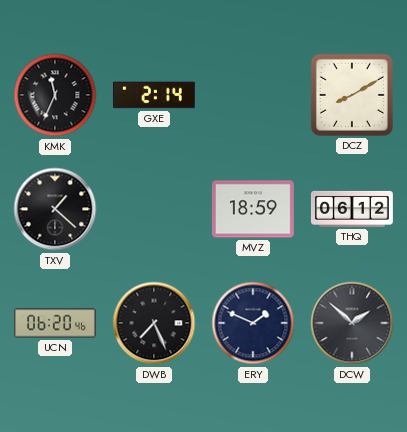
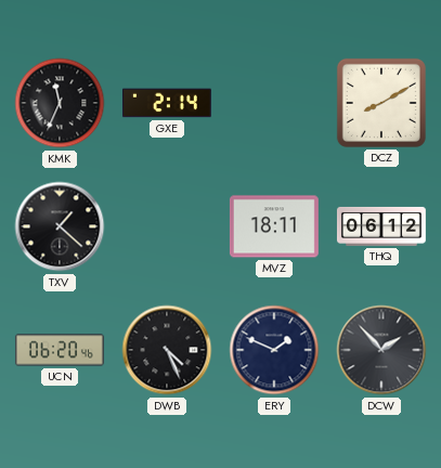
MVZ: 18:59 -> 18:11 (274, 226)
DWB: 7:26 -> 4:26 (167, 350)
DCW: 1:52 -> 1:53 (381, 350)
